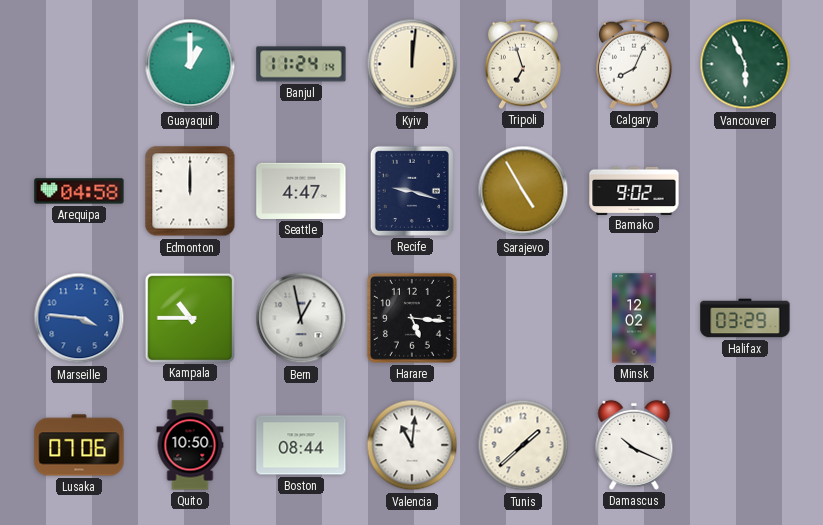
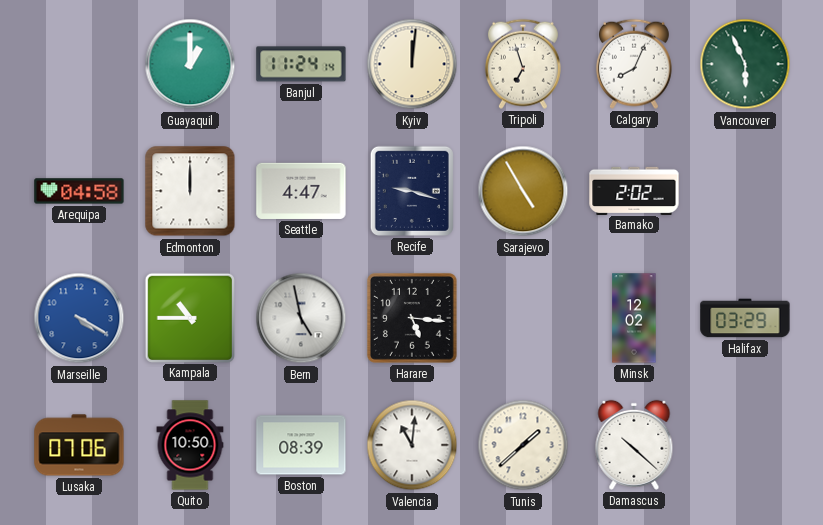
Bamako: 9:02 -> 2:02 (634, 190)
Marseille: 3:46 -> 4:20 (79, 318)
Bern: 12:58 -> 4:58 (301, 318)
Boston: 08:44 -> 08:39 (301, 445)
Damascus: 10:19 -> 10:22 (634, 445)
